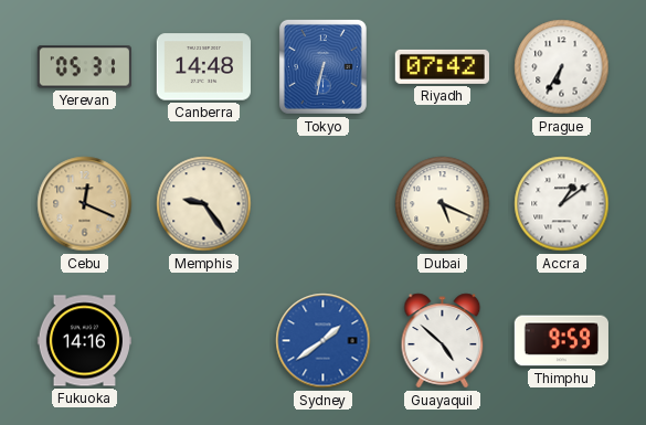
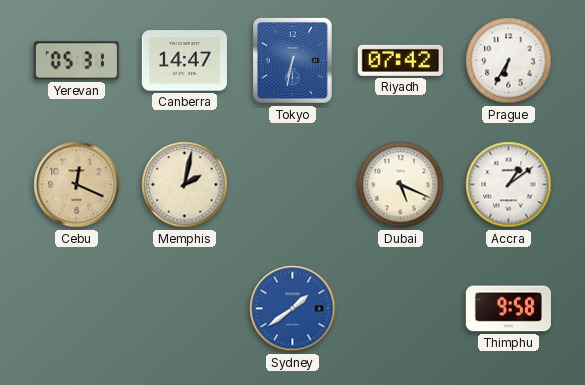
Canberra: 14:48 -> 14:47 (184, 61)
Memphis: 9:24 -> 2:02 (185, 185)
Fukuoka: 14:16 -> none (84, 341)
Guayaquil: 4:52 -> none (443, 341)
Thimphu: 9:59 -> 9:58 (508, 309)
